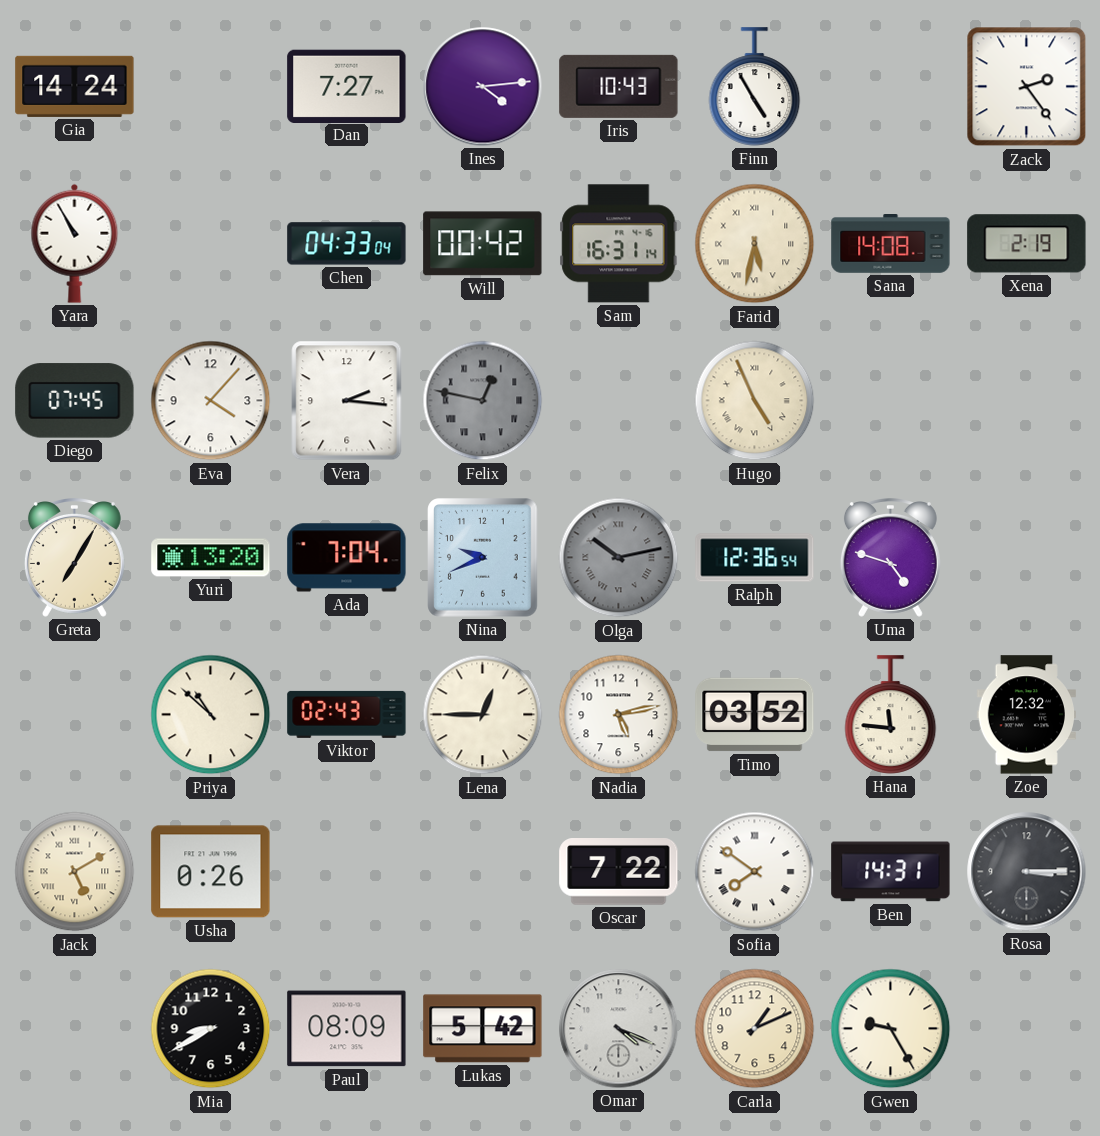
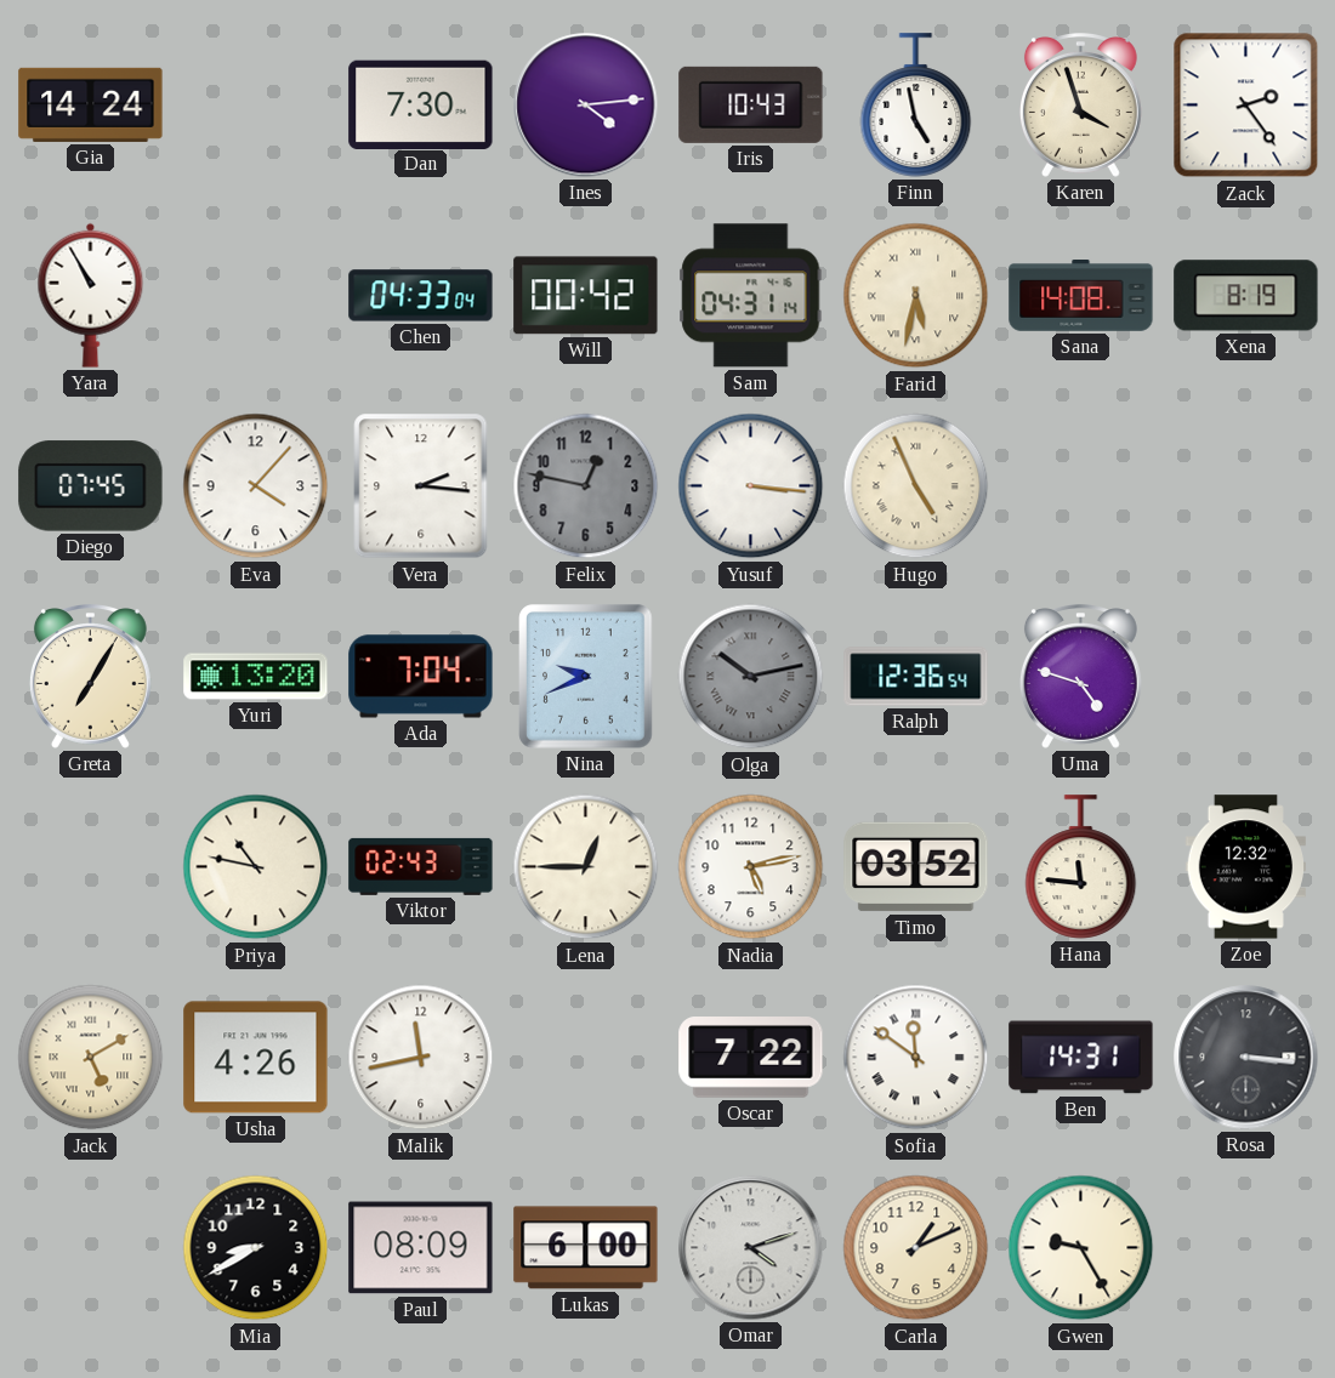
Dan: 7:27 -> 7:30 (421, 104)
Finn: 4:55 -> 4:58 (916, 106)
Karen: none -> 3:57 (1080, 106)
Sam: 16:31 -> 04:31 (751, 296)
Xena: 2:19 -> 8:19 (1246, 296)
Felix numerals: Roman -> Arabic (586, 486)
Yusuf: none -> 3:16 (751, 486)
Priya: 10:52 -> 10:47 (256, 867)
Usha: 0:26 -> 4:26 (256, 1058)
Malik: none -> 11:43 (421, 1058)
Sofia: 7:51 -> 11:51 (916, 1058)
Rosa: 3:15 -> 3:16 (1246, 1058)
Lukas: 5:42 -> 6:00 (586, 1248)
Omar: 4:19 -> 4:12 (751, 1248)
